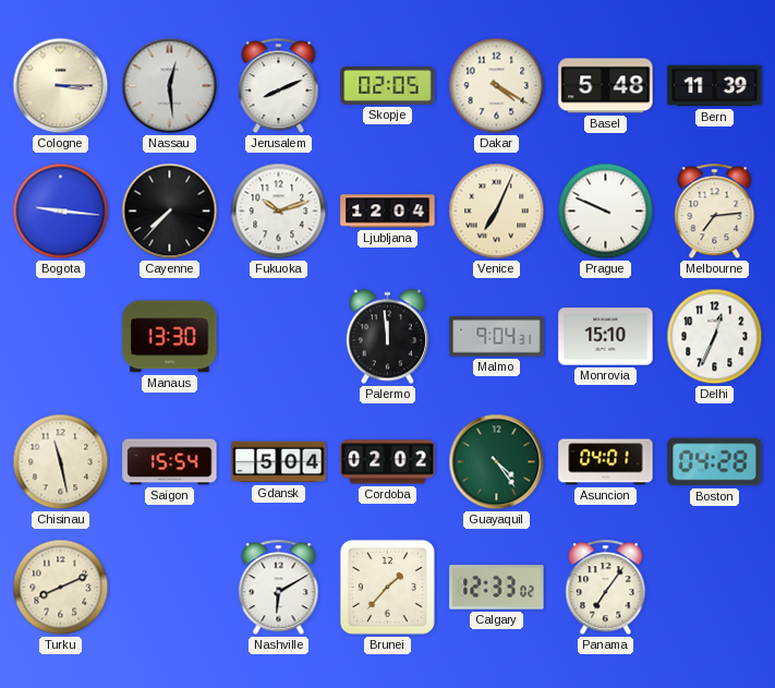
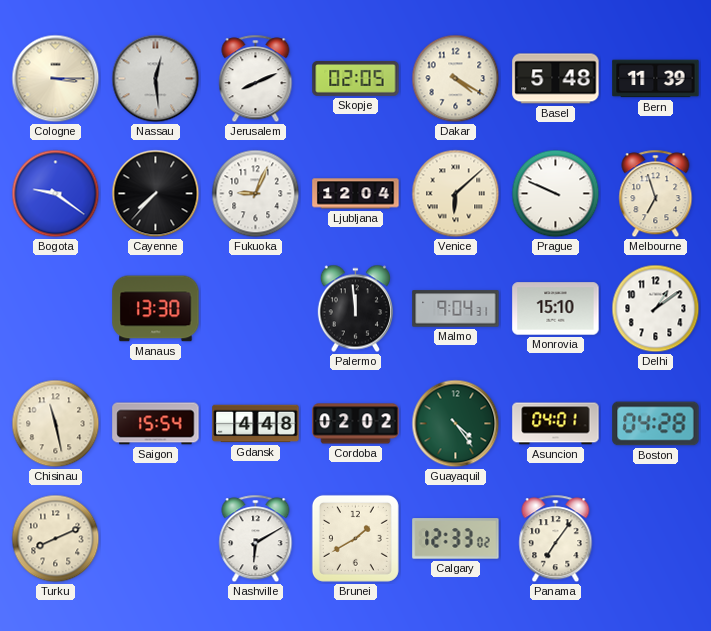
Bogota: 9:16 -> 9:21 (56, 194)
Fukuoka: 10:12 -> 9:04 (256, 194)
Venice: 7:04 -> 6:08 (456, 194)
Melbourne: 7:14 -> 6:57 (656, 194)
Delhi: 12:34 -> 1:09 (656, 309)
Gdansk: 5:04 -> 4:48 (256, 424)
Brunei: 1:37 -> 1:40 (355, 538)
